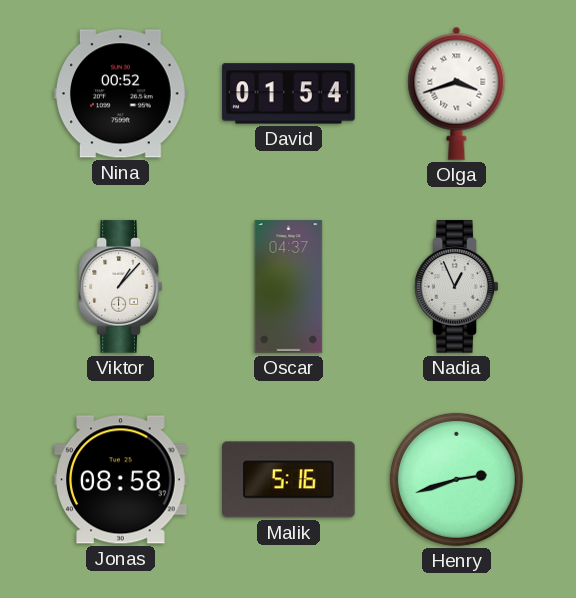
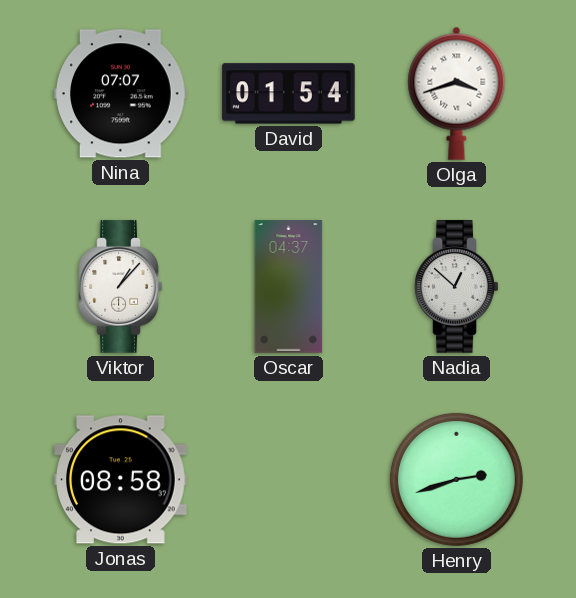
Nina: 00:52 -> 07:07 (121, 94)
Nadia: 12:56 -> 12:52 (457, 287)
Malik: 5:16 -> none (289, 480)
